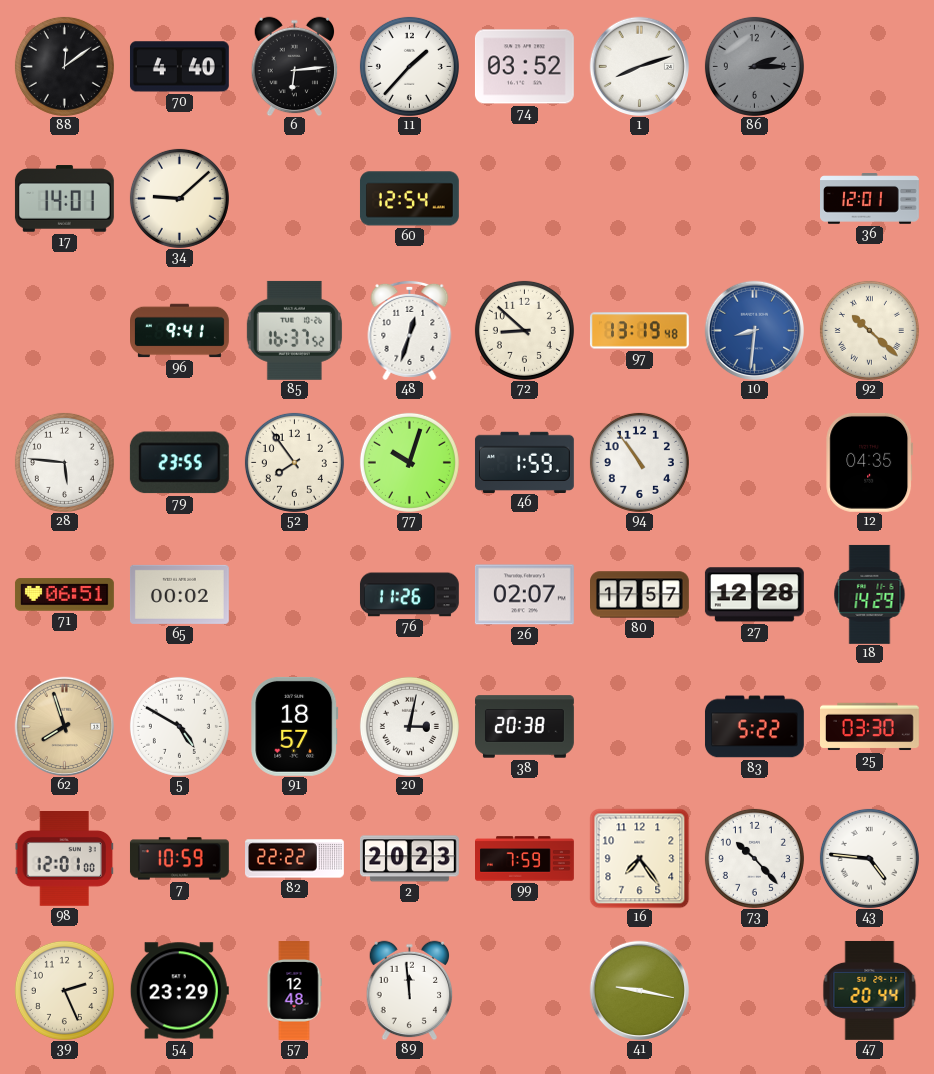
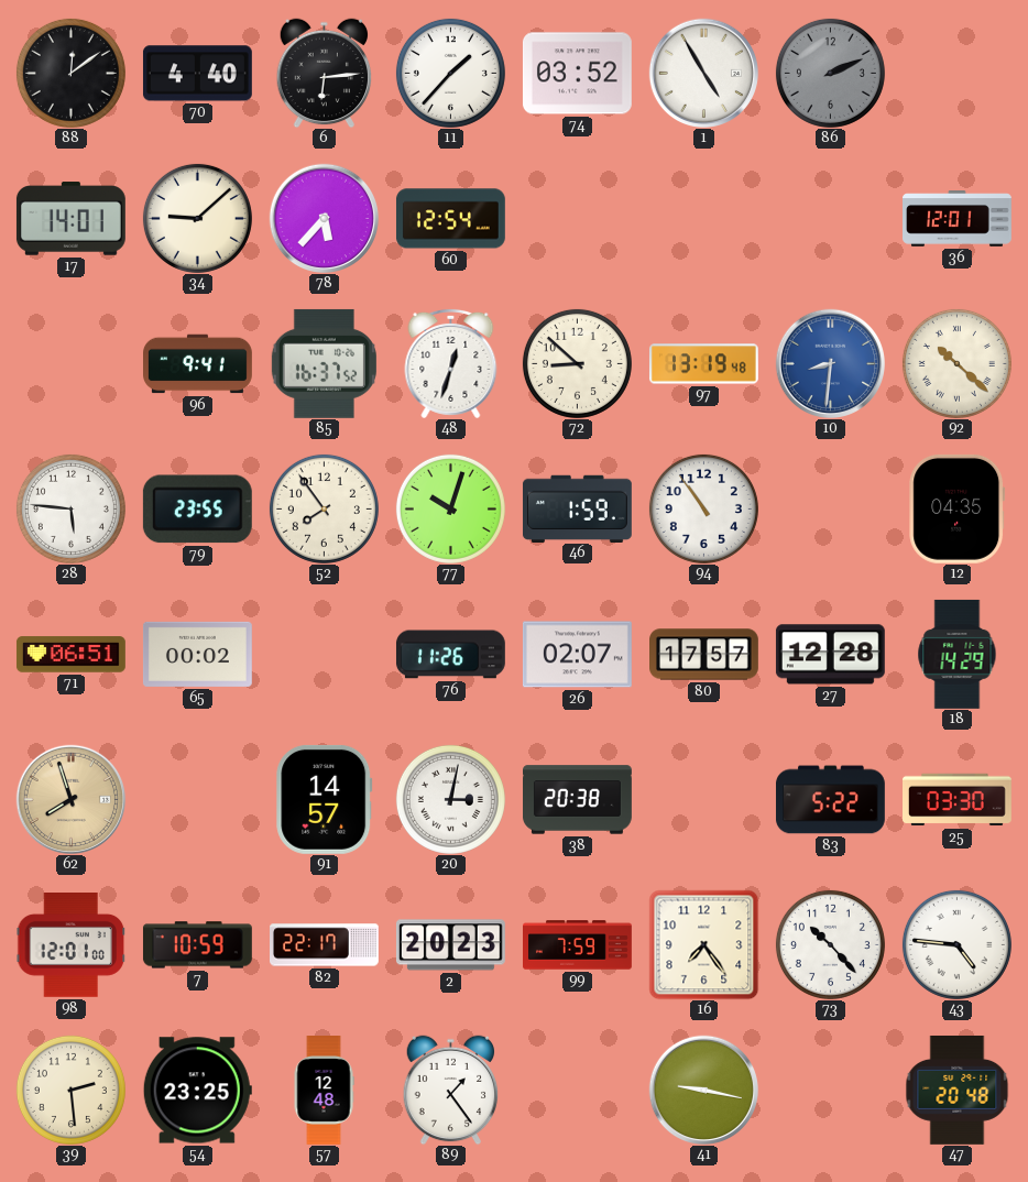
1: 8:12 -> 4:55 (703, 73)
86: 2:15 -> 2:11 (830, 73)
78: none -> 5:37 (324, 218)
5: 4:50 -> none (179, 726)
91: 18:57 -> 14:57 (325, 799)
82: 22:22 -> 22:17 (325, 945)
39: 2:26 -> 2:29 (70, 1090)
54: 23:29 -> 23:25 (197, 1091)
89: 11:59 -> 1:24 (451, 1090)
47: 20:44 -> 20:48 (958, 1090)
